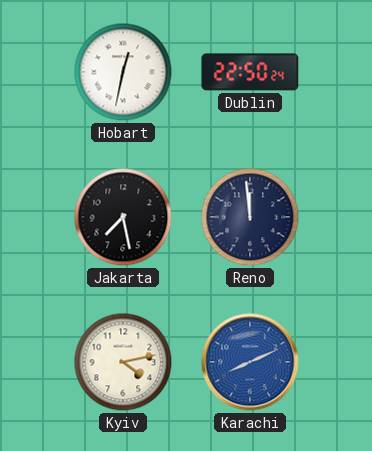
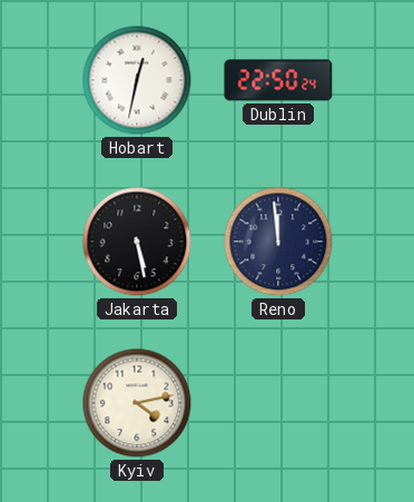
Jakarta: 7:28 -> 5:28 (137, 242)
Karachi: 8:11 -> none (250, 362)
